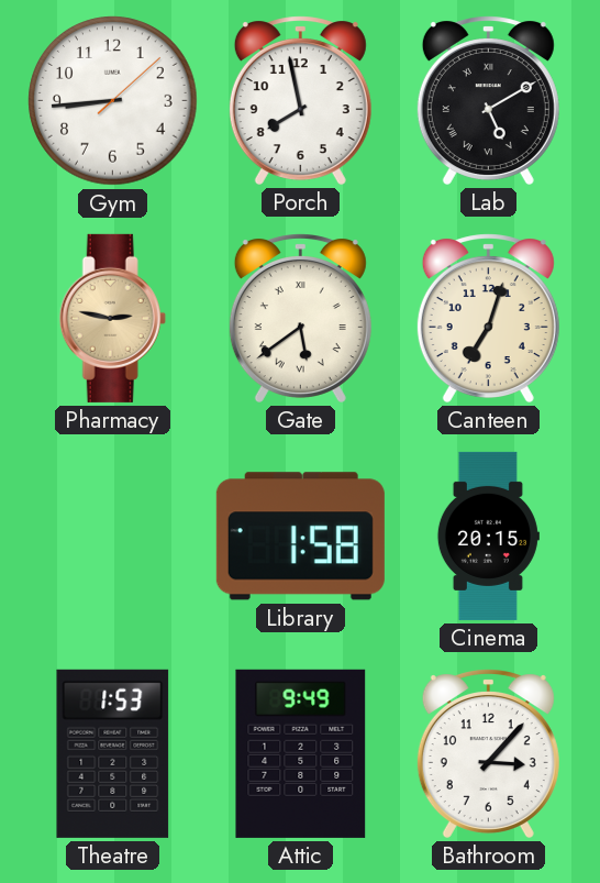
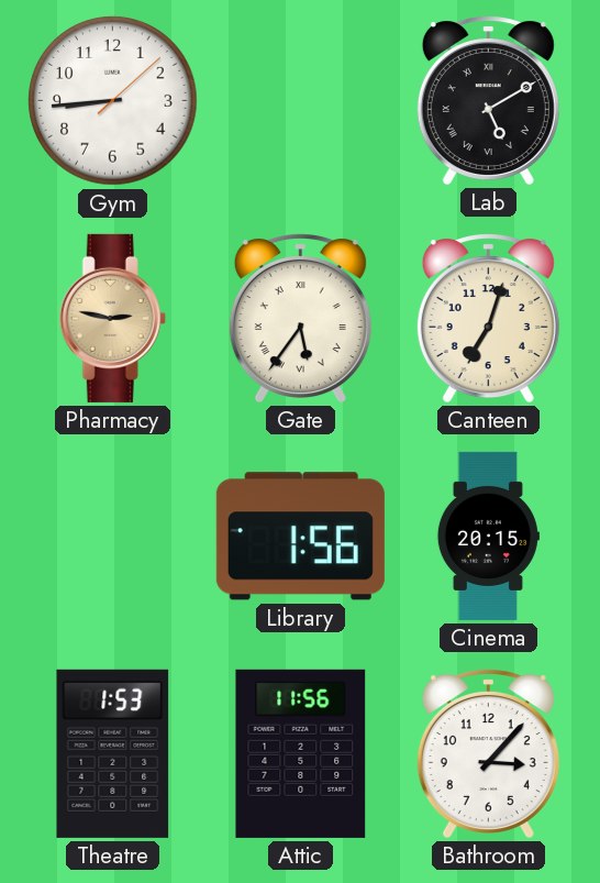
Porch: 7:58 -> none (300, 100)
Gate: 5:39 -> 5:36 (300, 318)
Library: 1:58 -> 1:56 (300, 537)
Attic: 9:49 -> 11:56 (301, 753)
